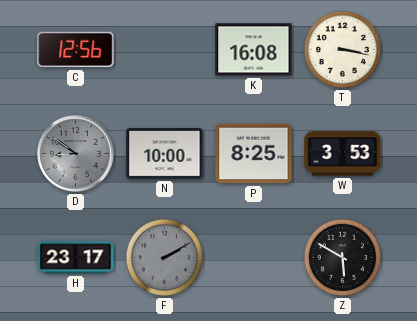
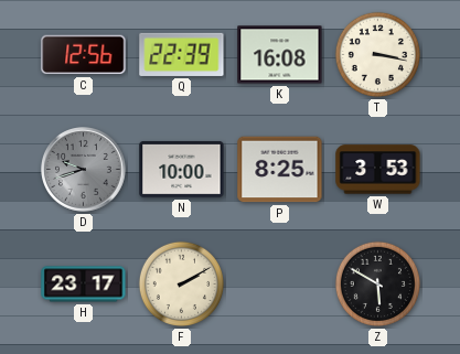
Q: none -> 22:39 (182, 54)
D: 8:51 -> 9:42 (84, 170)
F dial: grey -> cream (181, 283)
